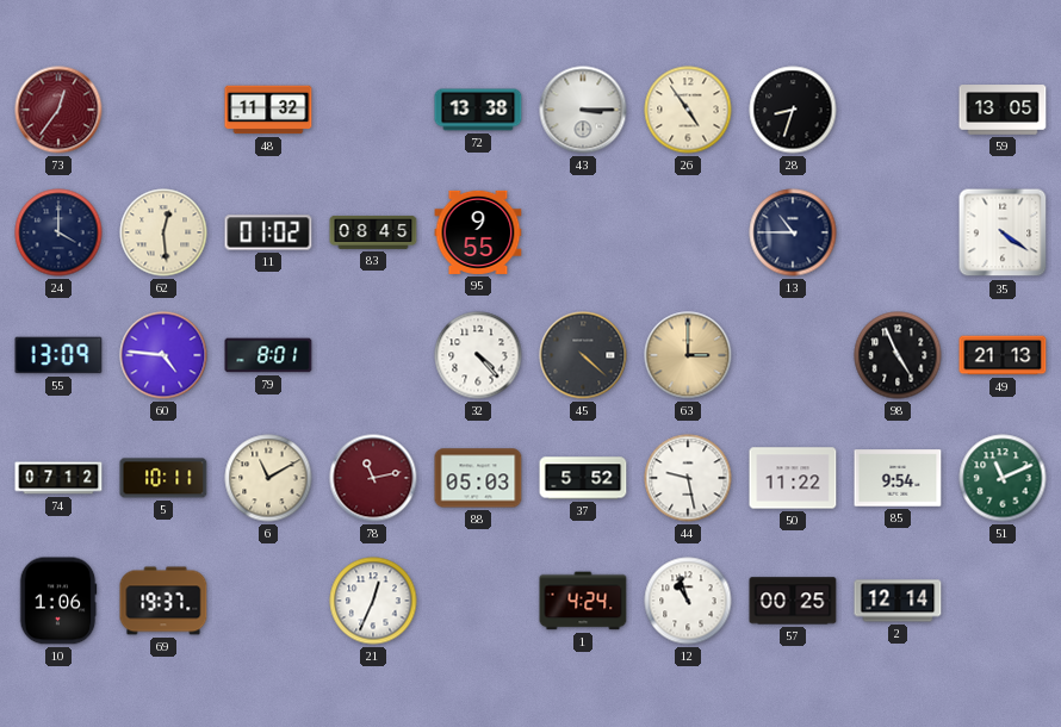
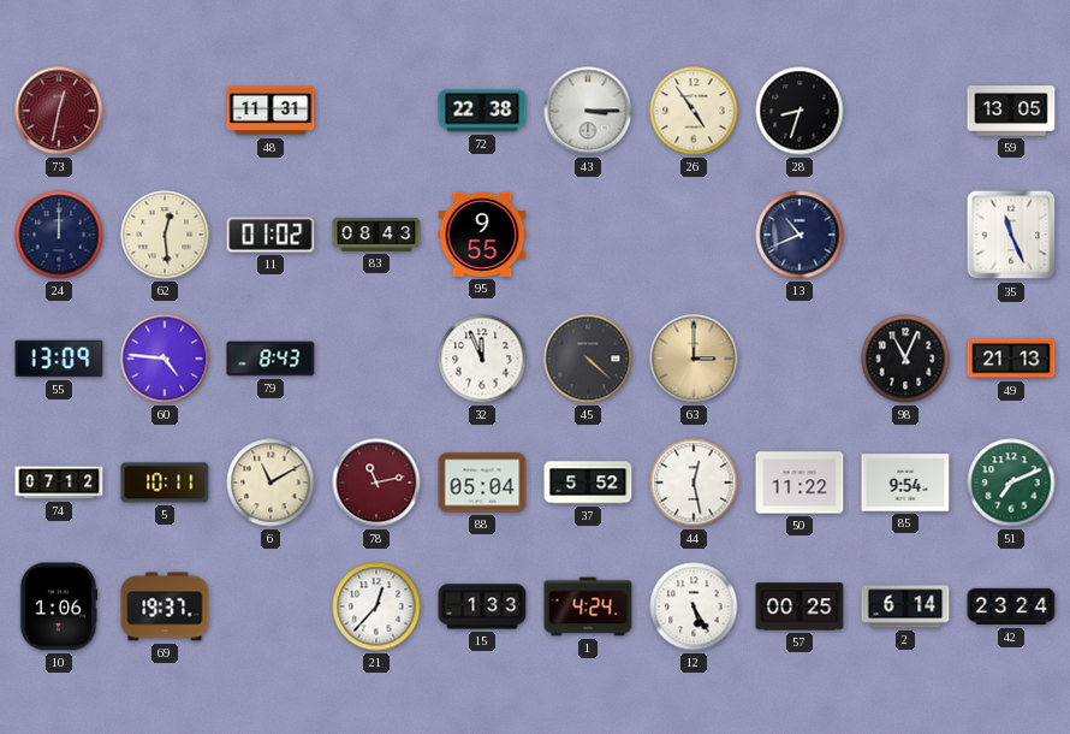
73: 12:36 -> 12:32 (59, 111)
48: 11:32 -> 11:31 (271, 111)
72: 13:38 -> 22:38 (482, 111)
24: 4:00 -> 12:00 (59, 235)
83: 08:45 -> 08:43 (376, 235)
13: 10:45 -> 10:41 (799, 235)
35: 4:21 -> 11:26 (1011, 235)
79: 8:01 -> 8:43 (271, 359)
32: 4:23 -> 11:56 (482, 359)
98: 4:56 -> 11:04 (905, 359)
88: 05:03 -> 05:04 (482, 483)
44: 9:28 -> 12:28 (694, 483)
51: 11:11 -> 7:11 (1011, 483)
21: 12:34 -> 12:37 (376, 606)
15: none -> 1:33 (482, 606)
12: 10:57 -> 5:25 (694, 606)
2: 12:14 -> 6:14 (905, 606)
42: none -> 23:24 (1011, 606)
